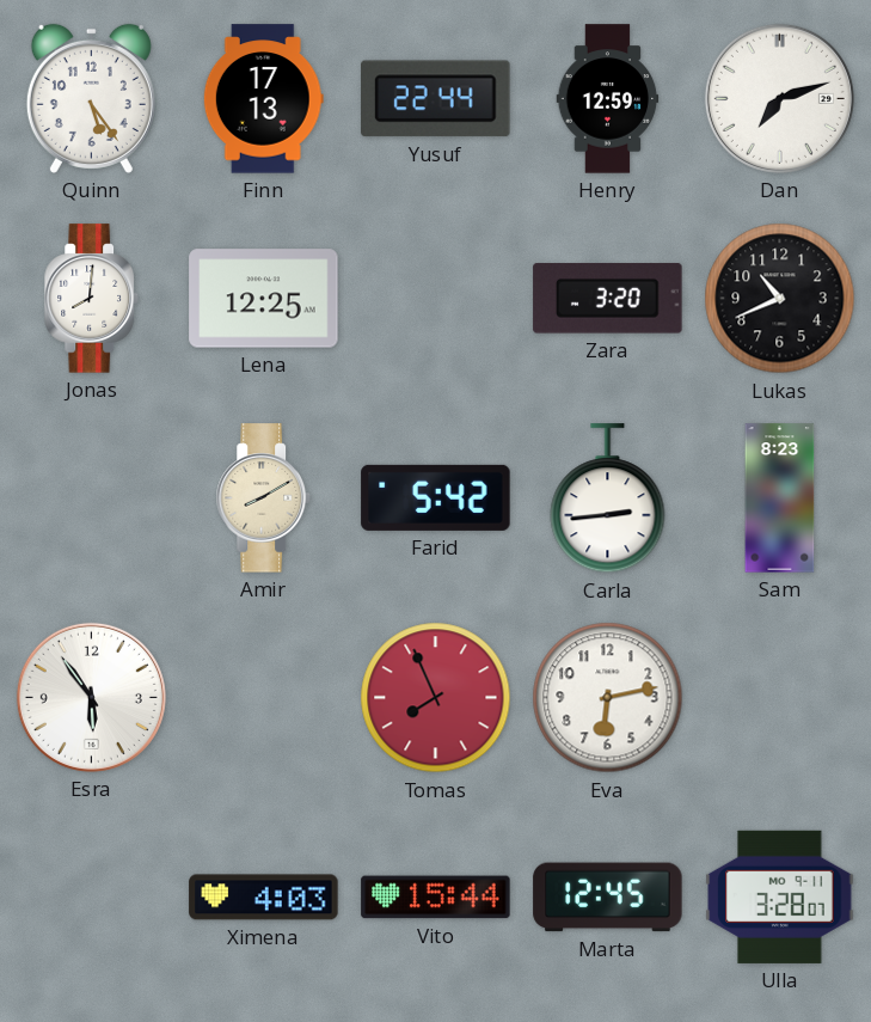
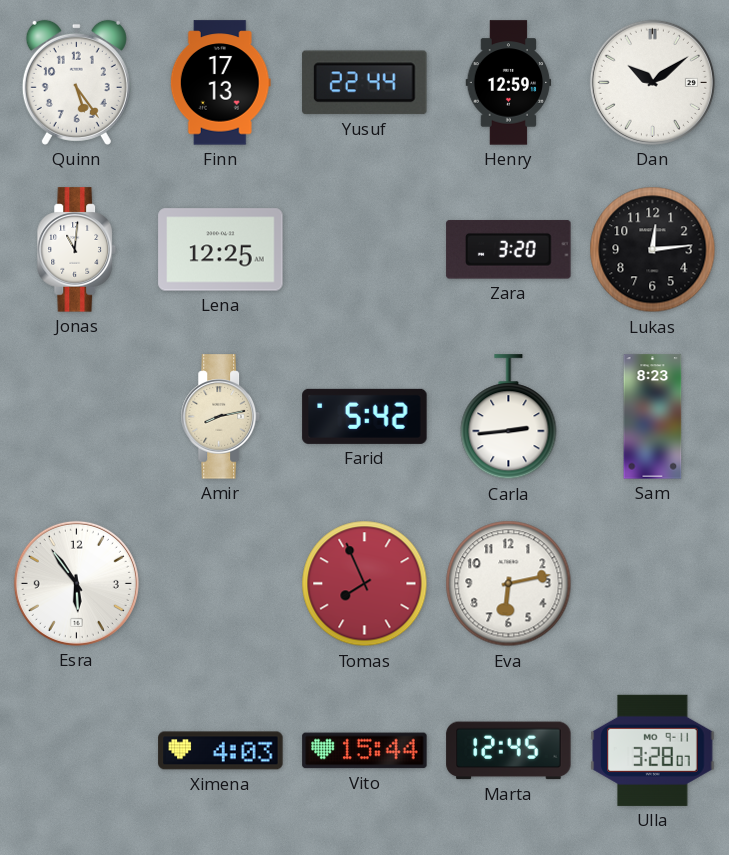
Dan: 7:12 -> 10:09 (652, 82)
Jonas: 8:01 -> 11:01 (76, 250)
Lukas: 10:41 -> 12:14 (653, 250)
Amir: 8:10 -> 8:13 (220, 417)
